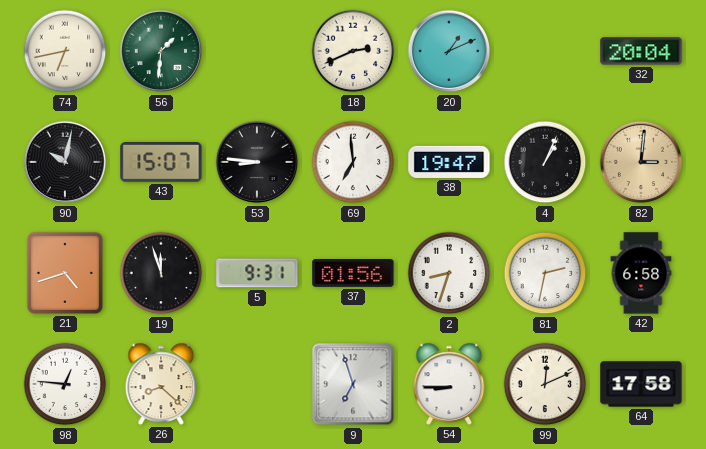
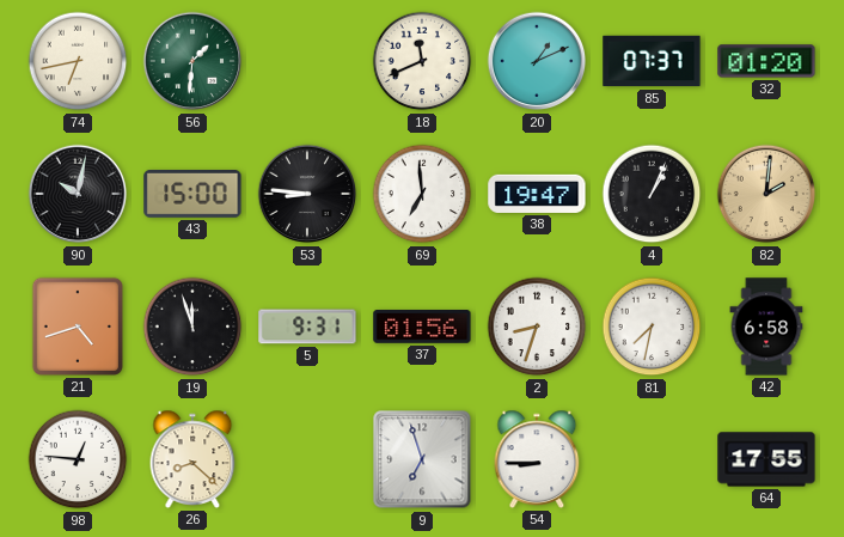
18: 2:41 -> 11:41 (422, 61)
85: none -> 07:37 (652, 61)
32: 20:04 -> 01:20 (766, 61)
43: 15:07 -> 15:00 (192, 195)
82: 3:01 -> 2:01 (766, 194)
81: 2:32 -> 7:32 (652, 327)
99: 12:11 -> none (545, 384)
64: 17:58 -> 17:55 (766, 459)
